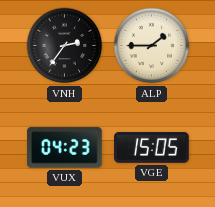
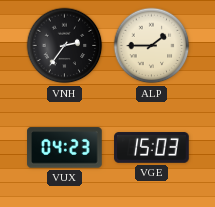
VGE: 15:05 -> 15:03 (152, 148)
